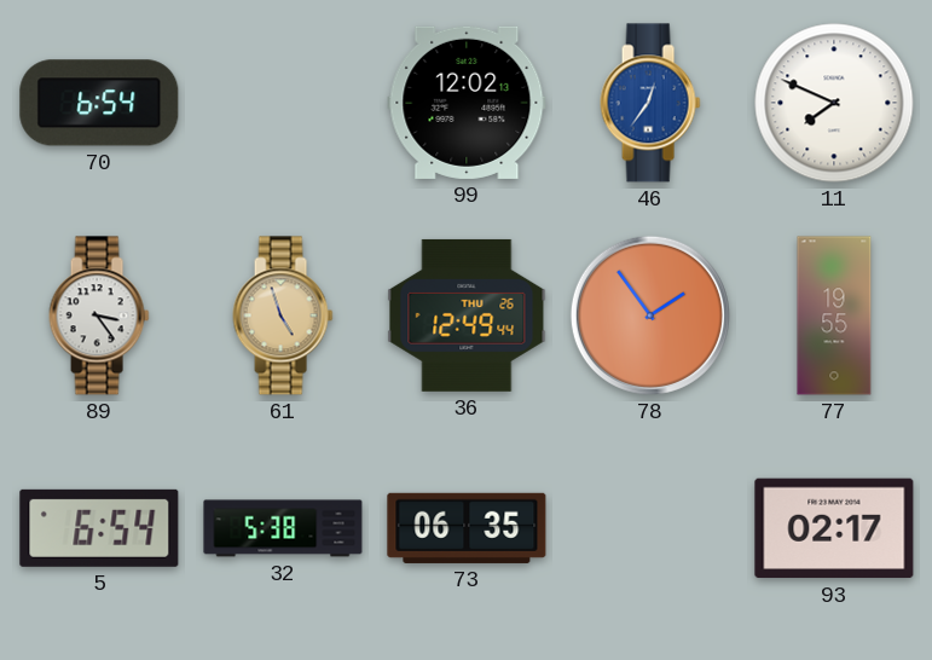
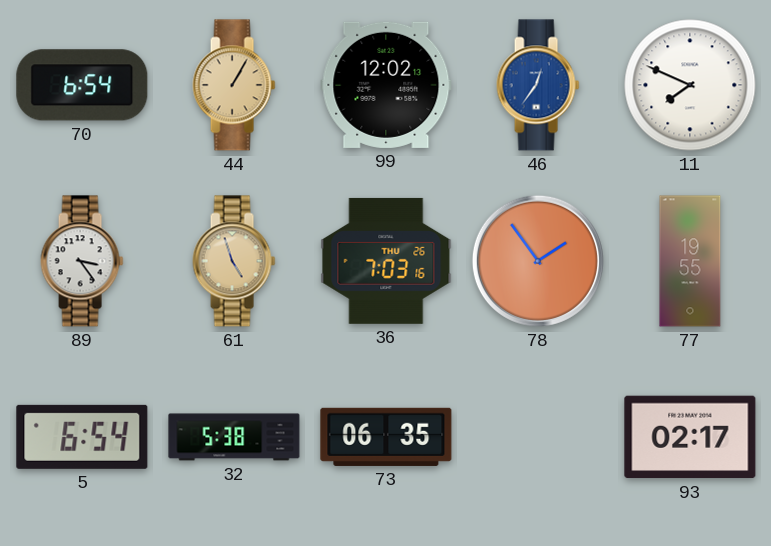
44: none -> 1:05 (234, 85)
36: 12:49 -> 7:03 (386, 261)
